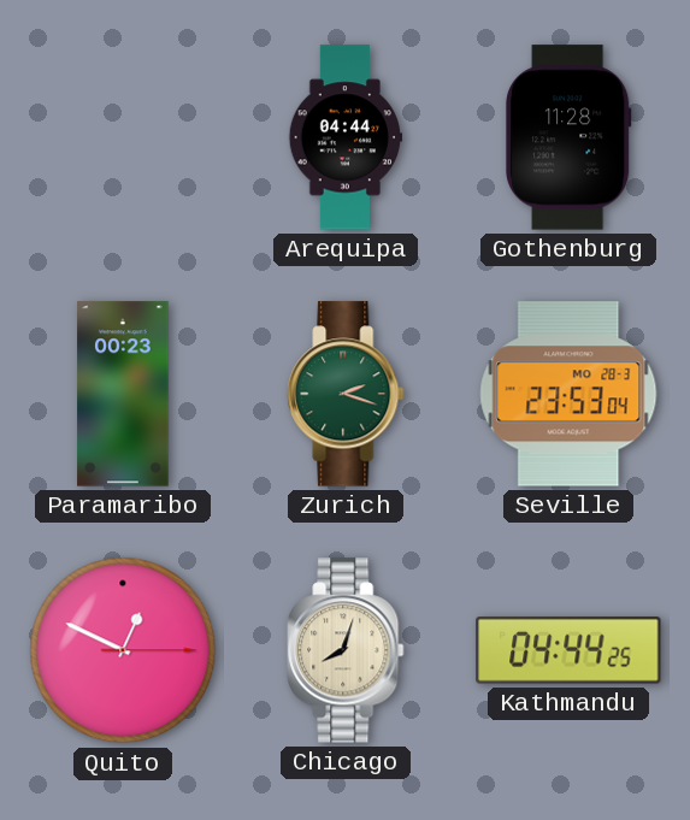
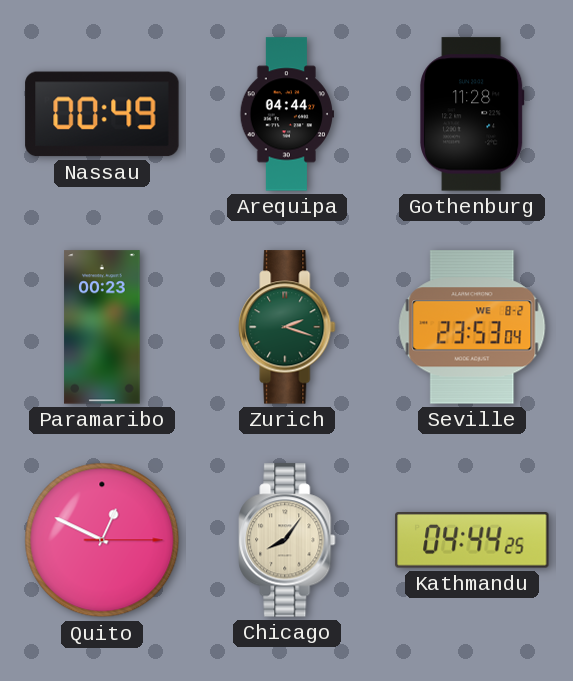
Nassau: none -> 00:49 (102, 114)
Seville date: MO 28-3 -> WE 8-2 (472, 327)
Chicago: 8:03 -> 8:06 (287, 540)
